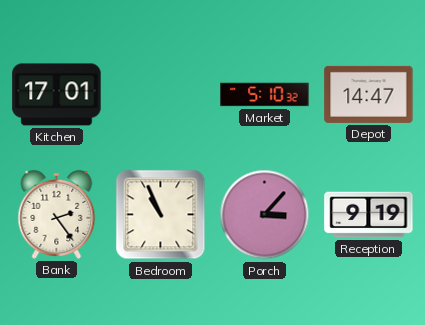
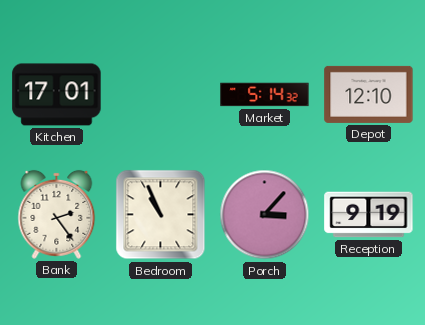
Market: 5:10 -> 5:14 (265, 95)
Depot: 14:47 -> 12:10 (369, 94)
